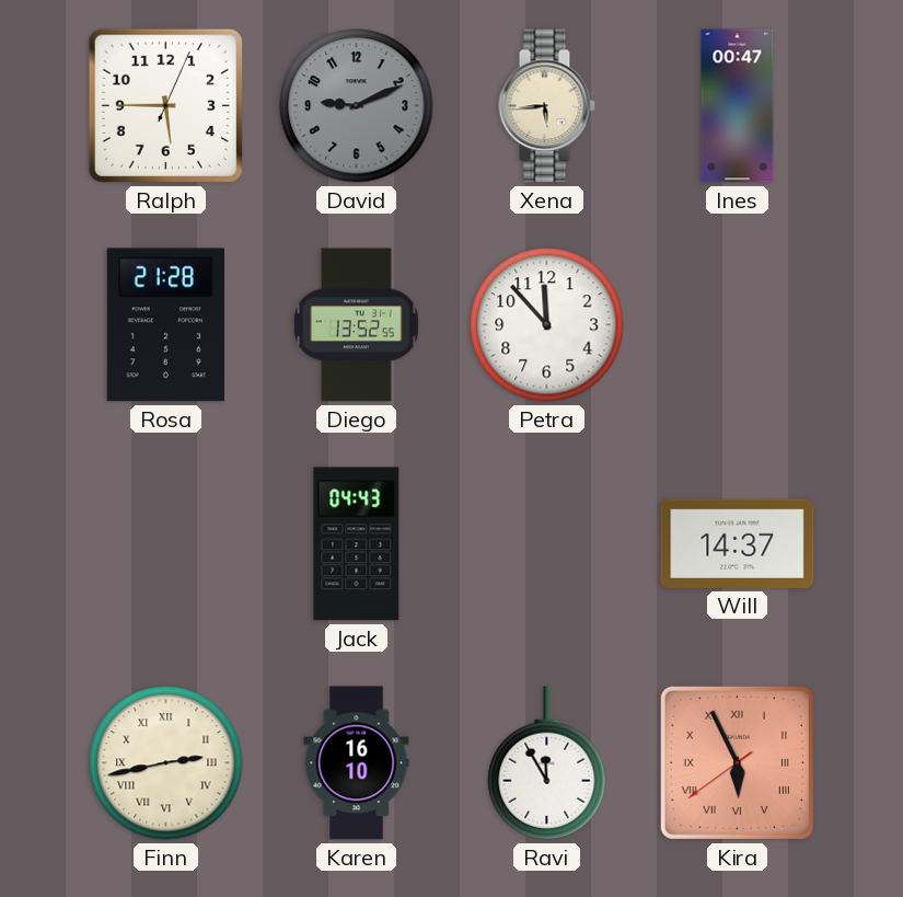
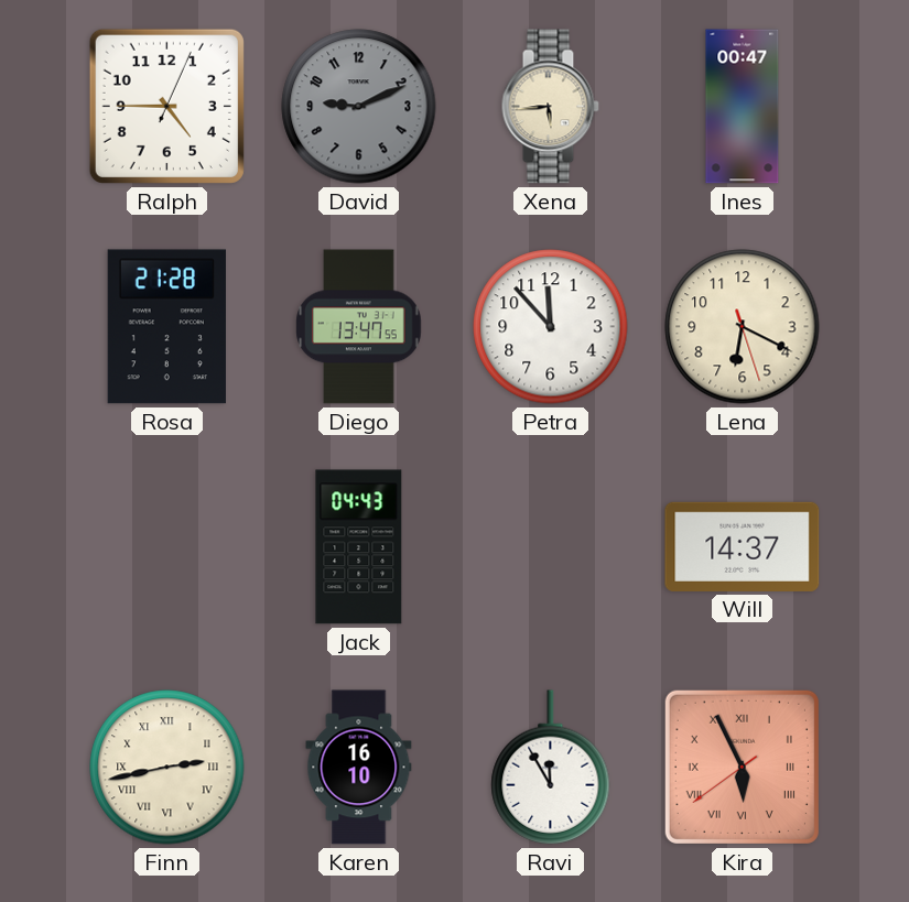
Ralph: 5:45 -> 4:45 (166, 106)
Diego: 13:52 -> 13:47 (359, 327)
Lena: none -> 6:19 (743, 327)
